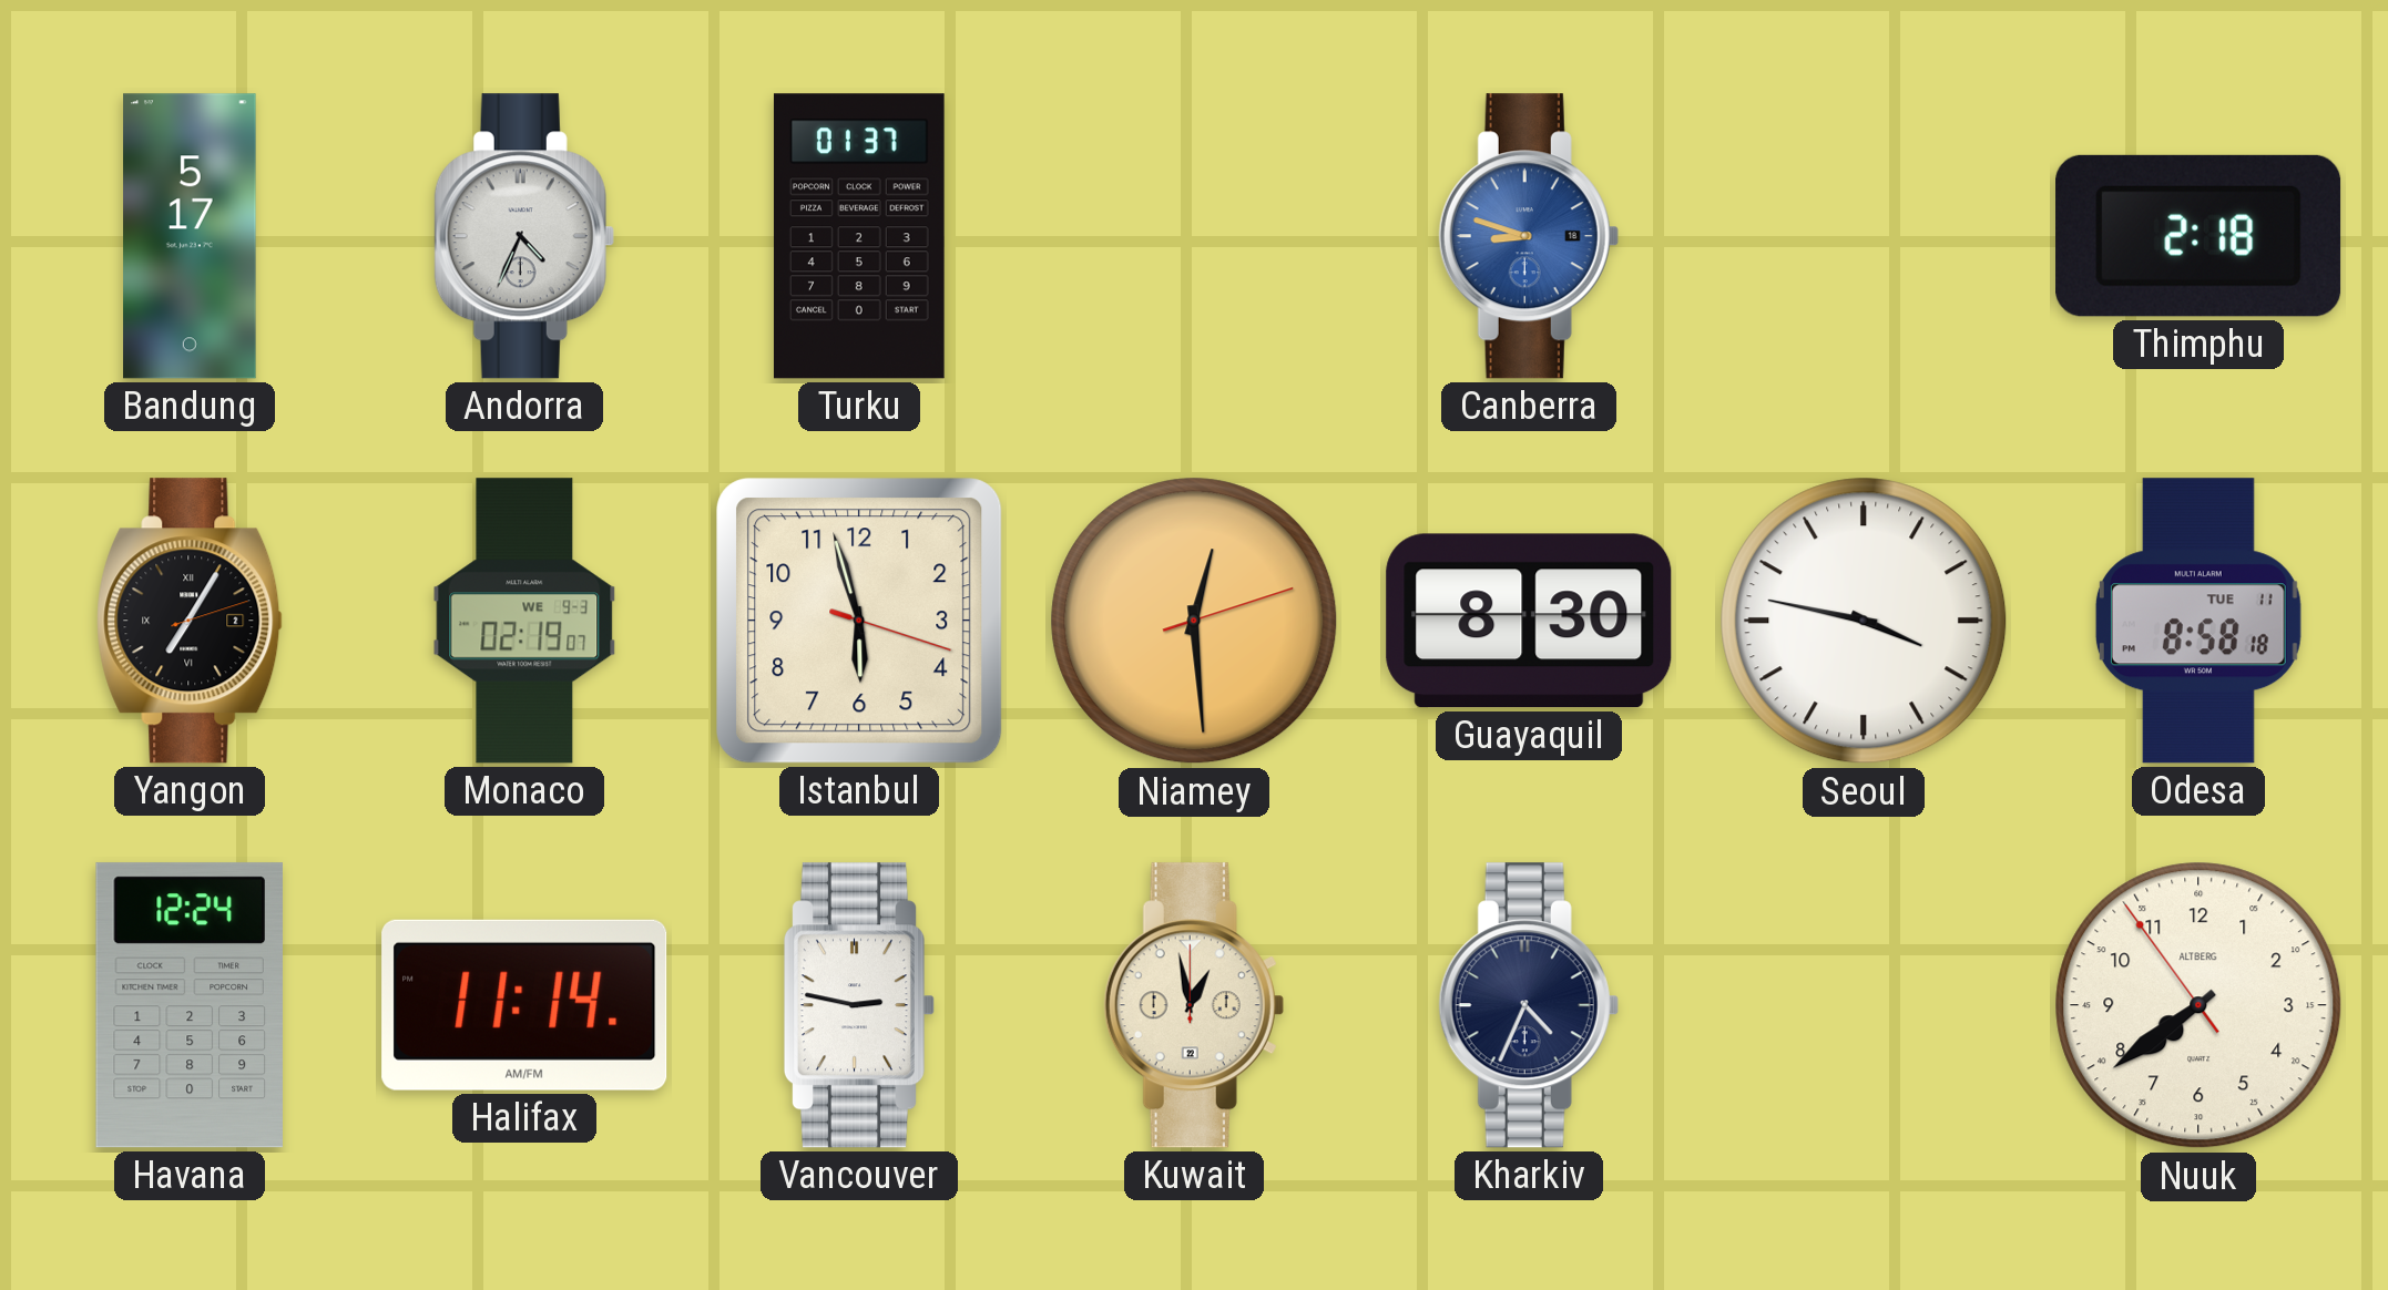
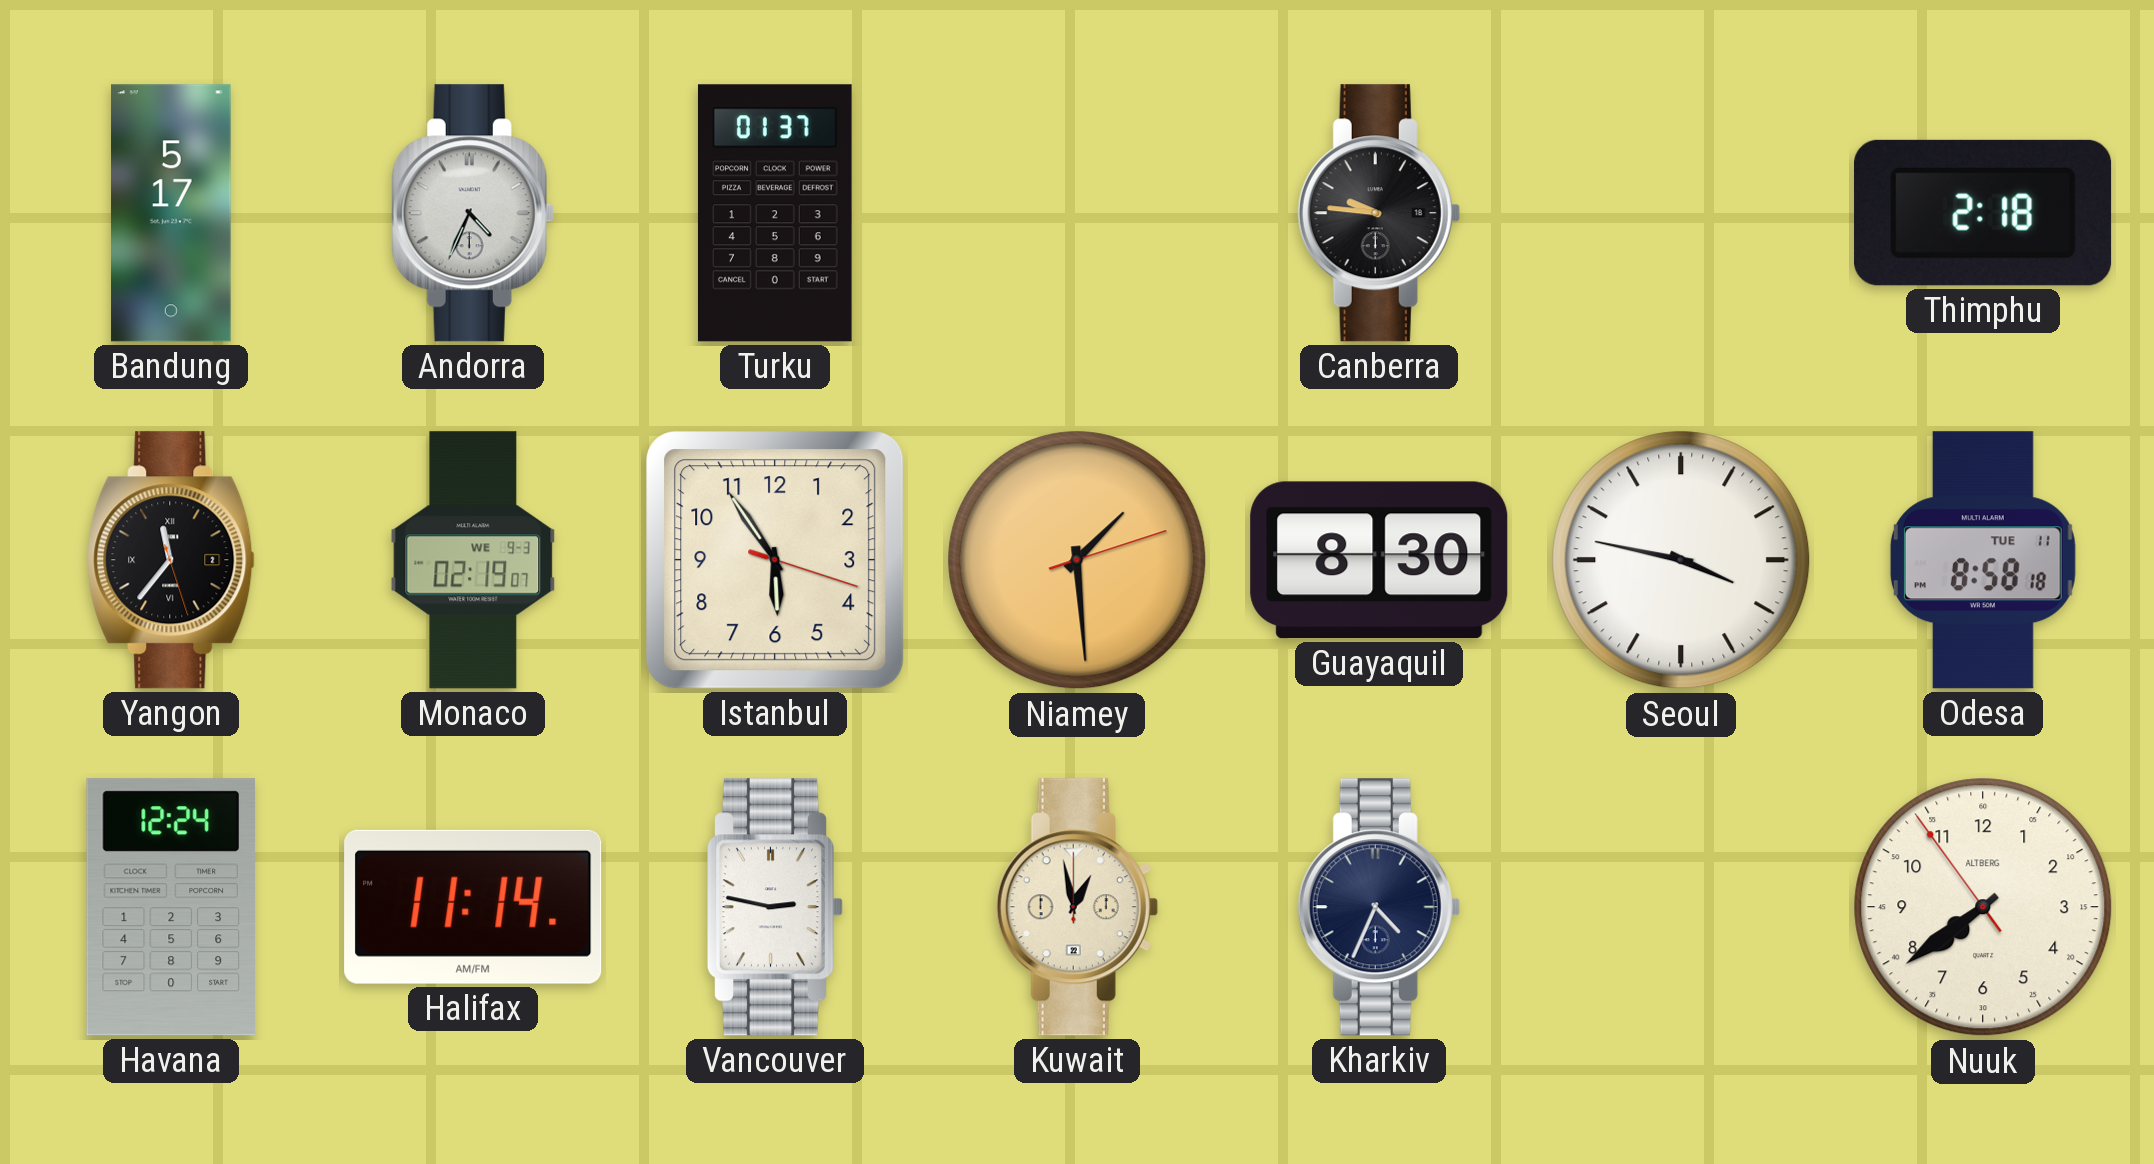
Canberra: 8:48 -> 9:46 (1379, 213)
Canberra dial: blue -> black (1379, 213)
Yangon: 7:05 -> 11:36 (171, 560)
Istanbul: 5:57 -> 5:54 (775, 560)
Niamey: 12:29 -> 1:29 (1077, 560)
